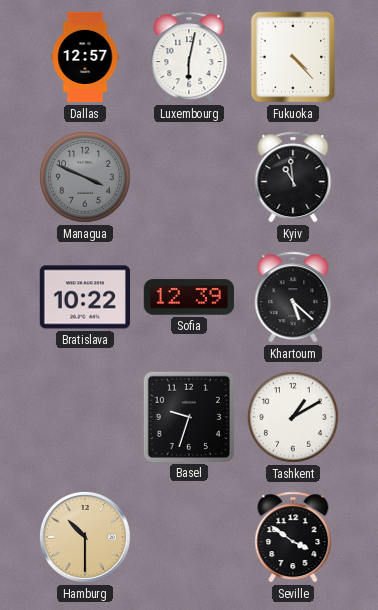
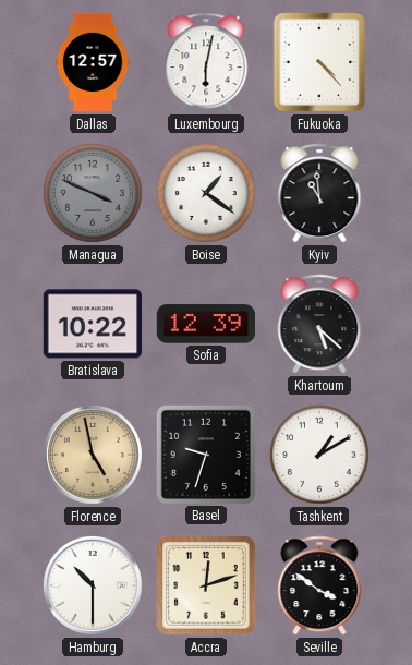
Boise: none -> 1:21 (207, 194)
Florence: none -> 4:58 (93, 455)
Hamburg dial: champagne -> white (93, 585)
Accra: none -> 12:12 (206, 585)
